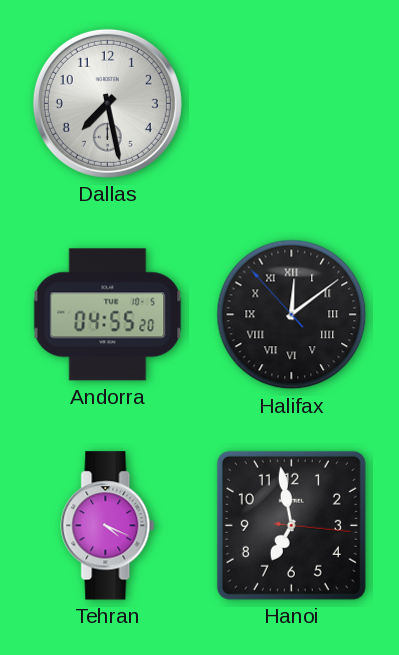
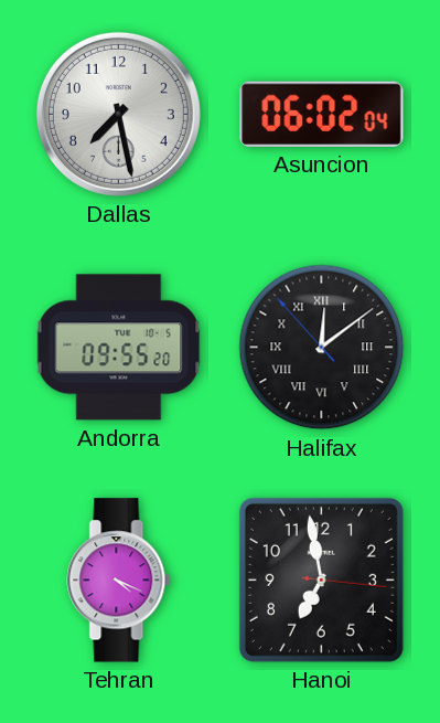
Asuncion: none -> 06:02 (322, 114)
Andorra: 04:55 -> 09:55 (119, 348)
